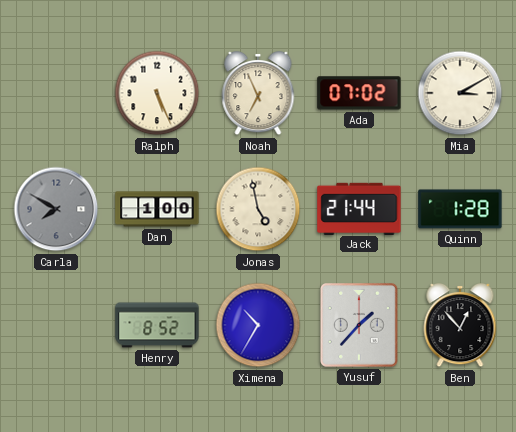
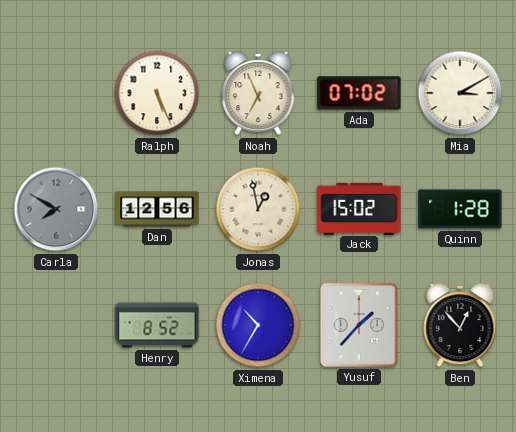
Dan: 1:00 -> 12:56 (157, 209)
Jonas: 4:58 -> 12:58 (258, 209)
Jack: 21:44 -> 15:02 (359, 208)
